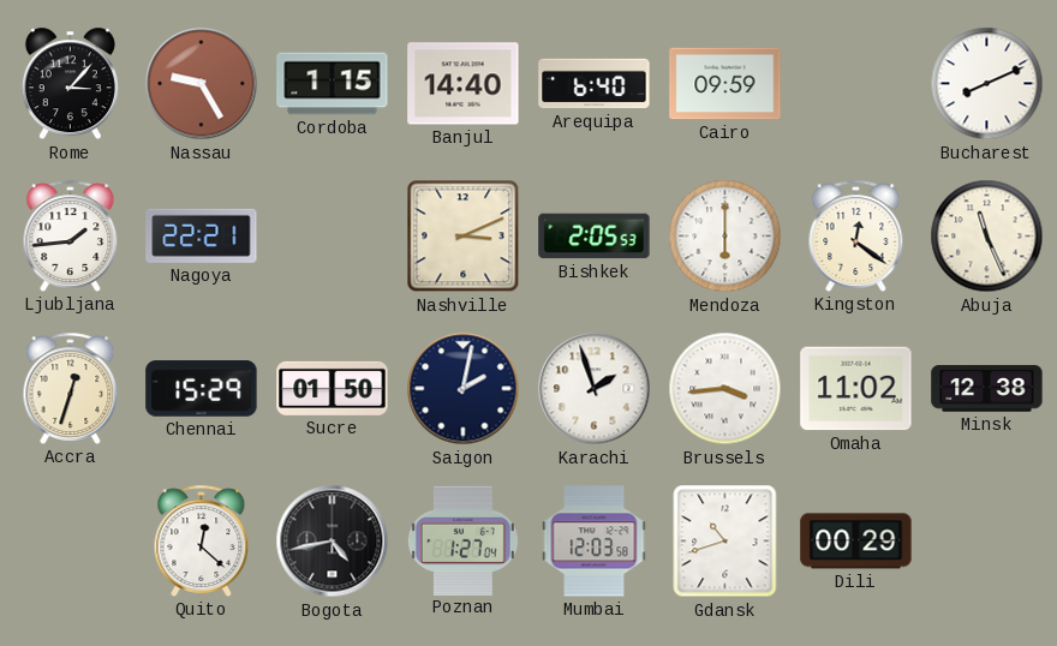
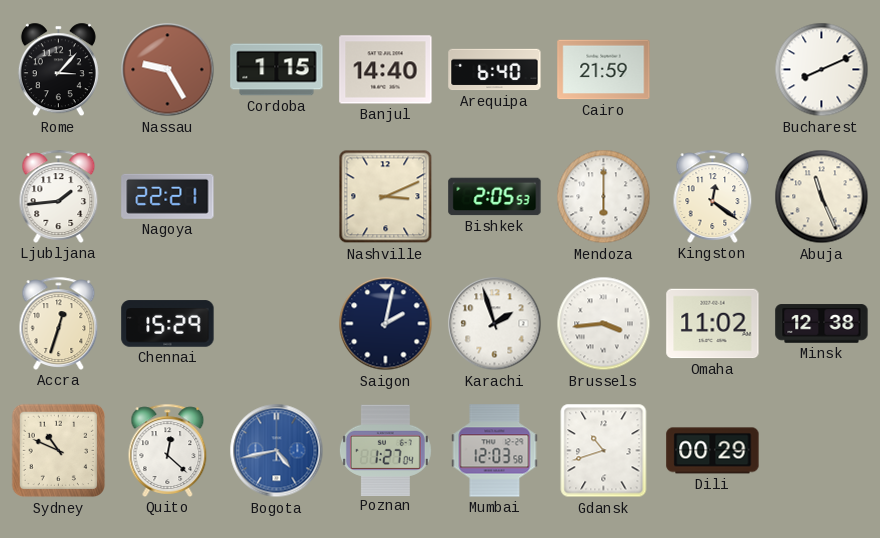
Cairo: 09:59 -> 21:59 (604, 70)
Sucre: 01:50 -> none (333, 388)
Sydney: none -> 10:49 (59, 451)
Bogota dial: black -> blue (277, 451)
